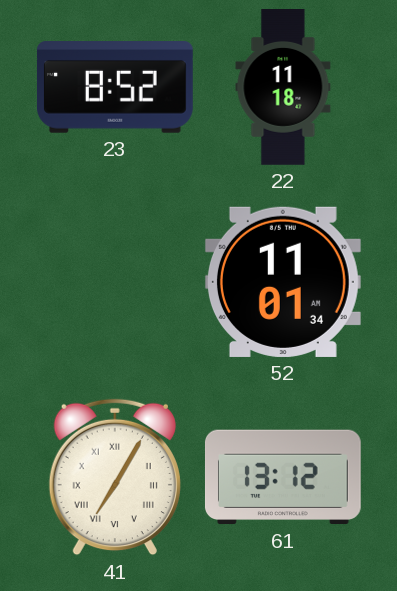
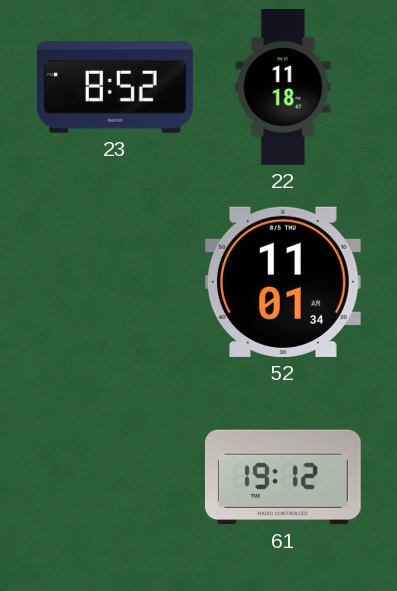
41: 7:05 -> none (115, 477)
61: 13:12 -> 19:12 (283, 477)
